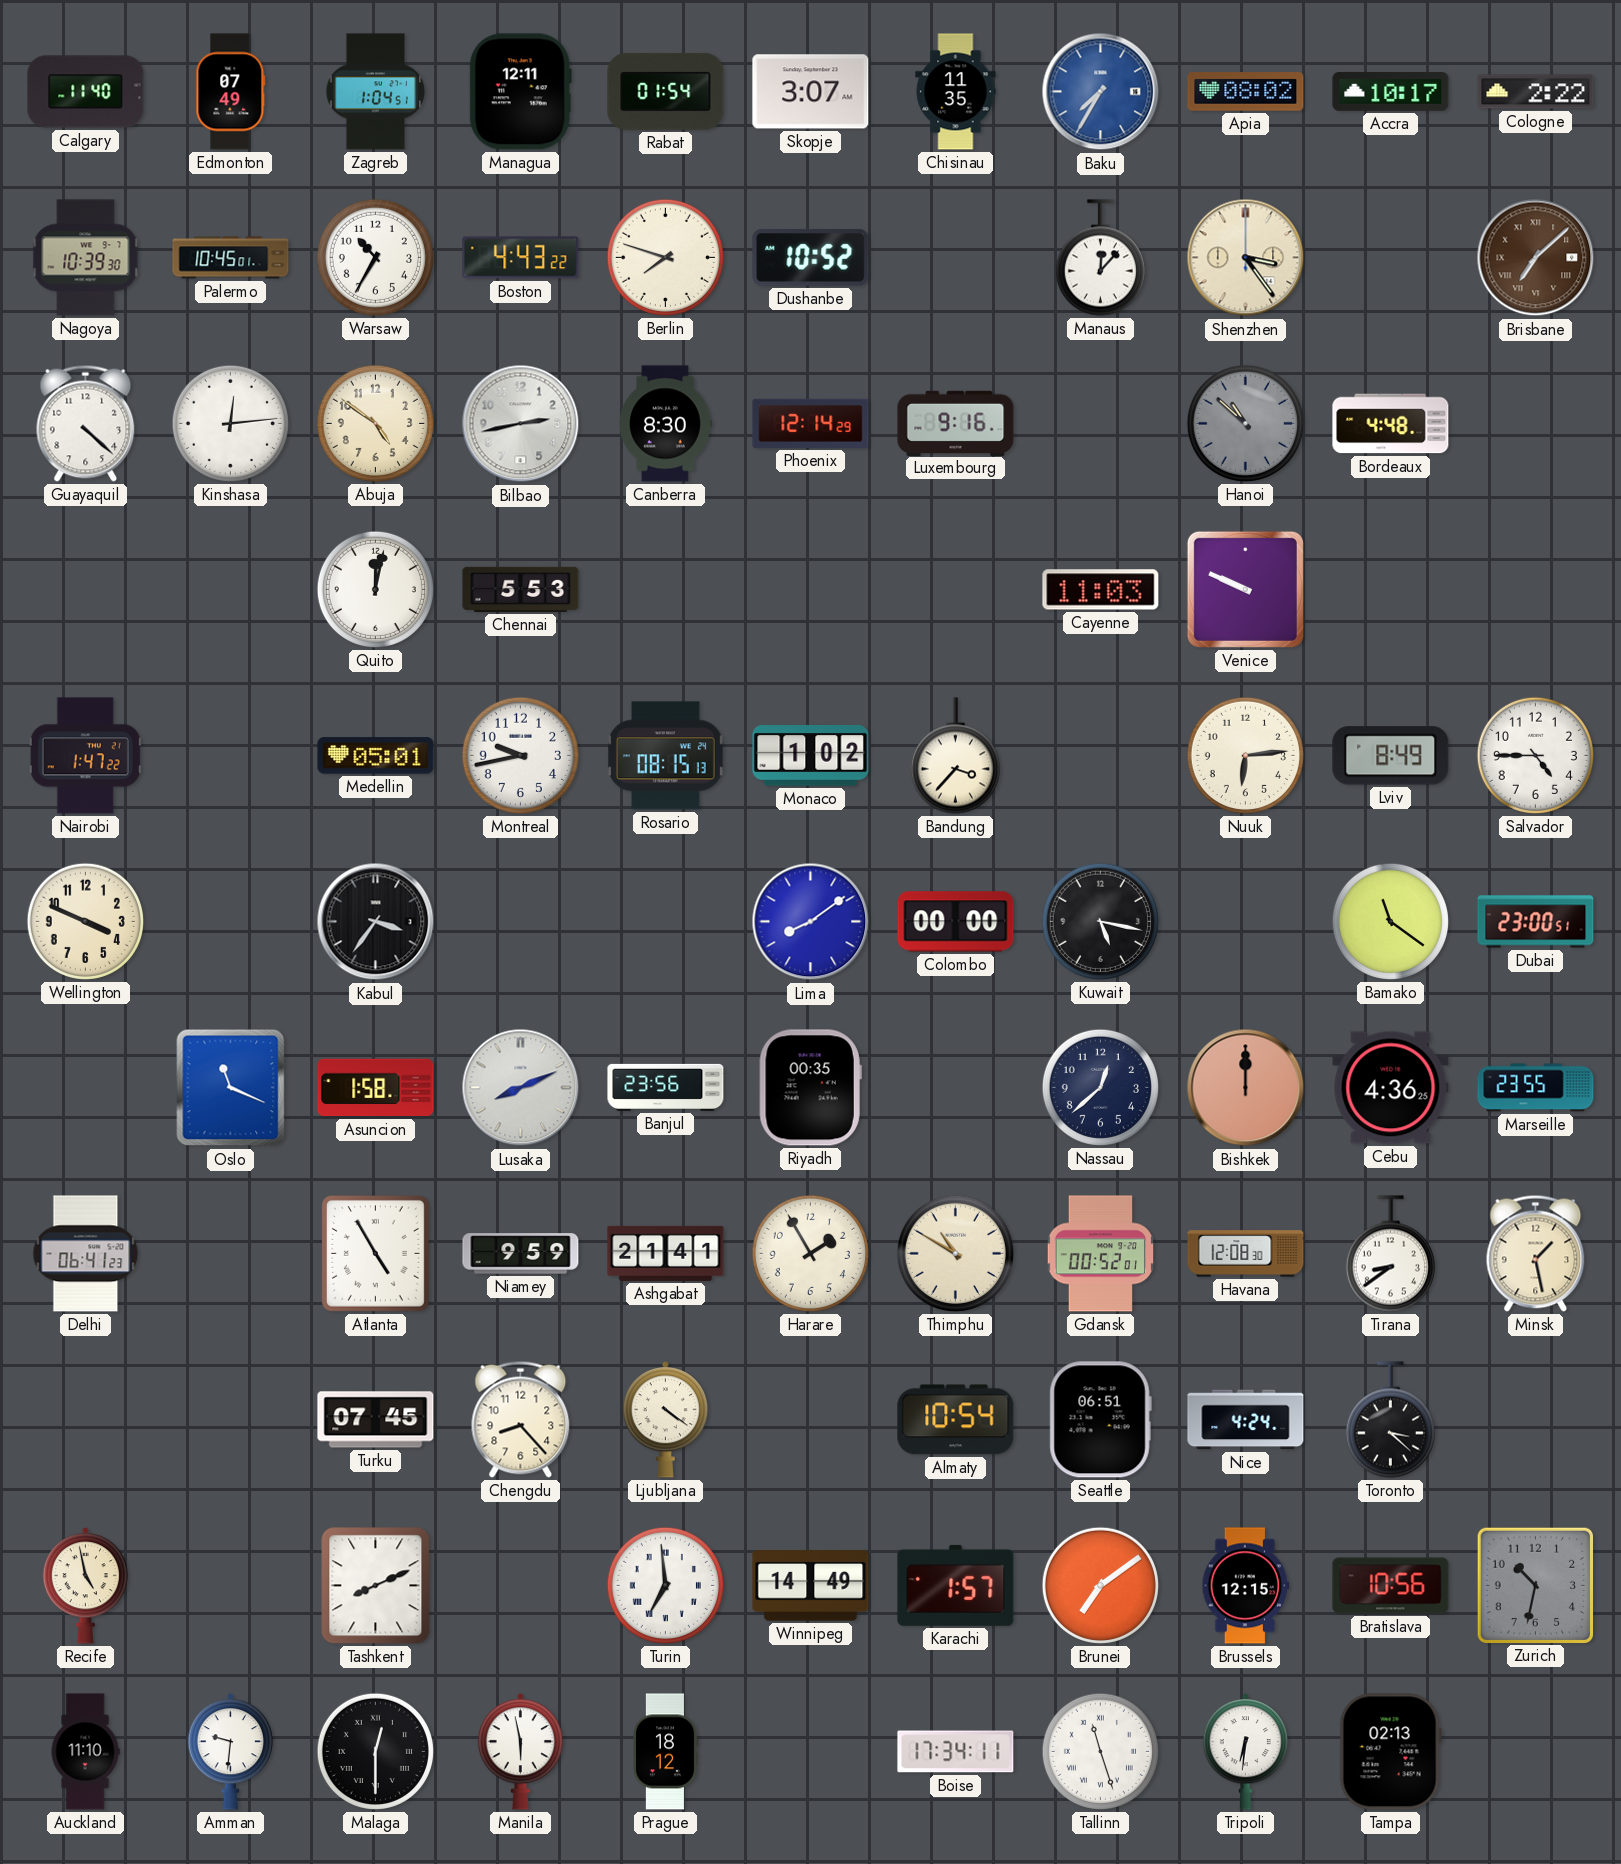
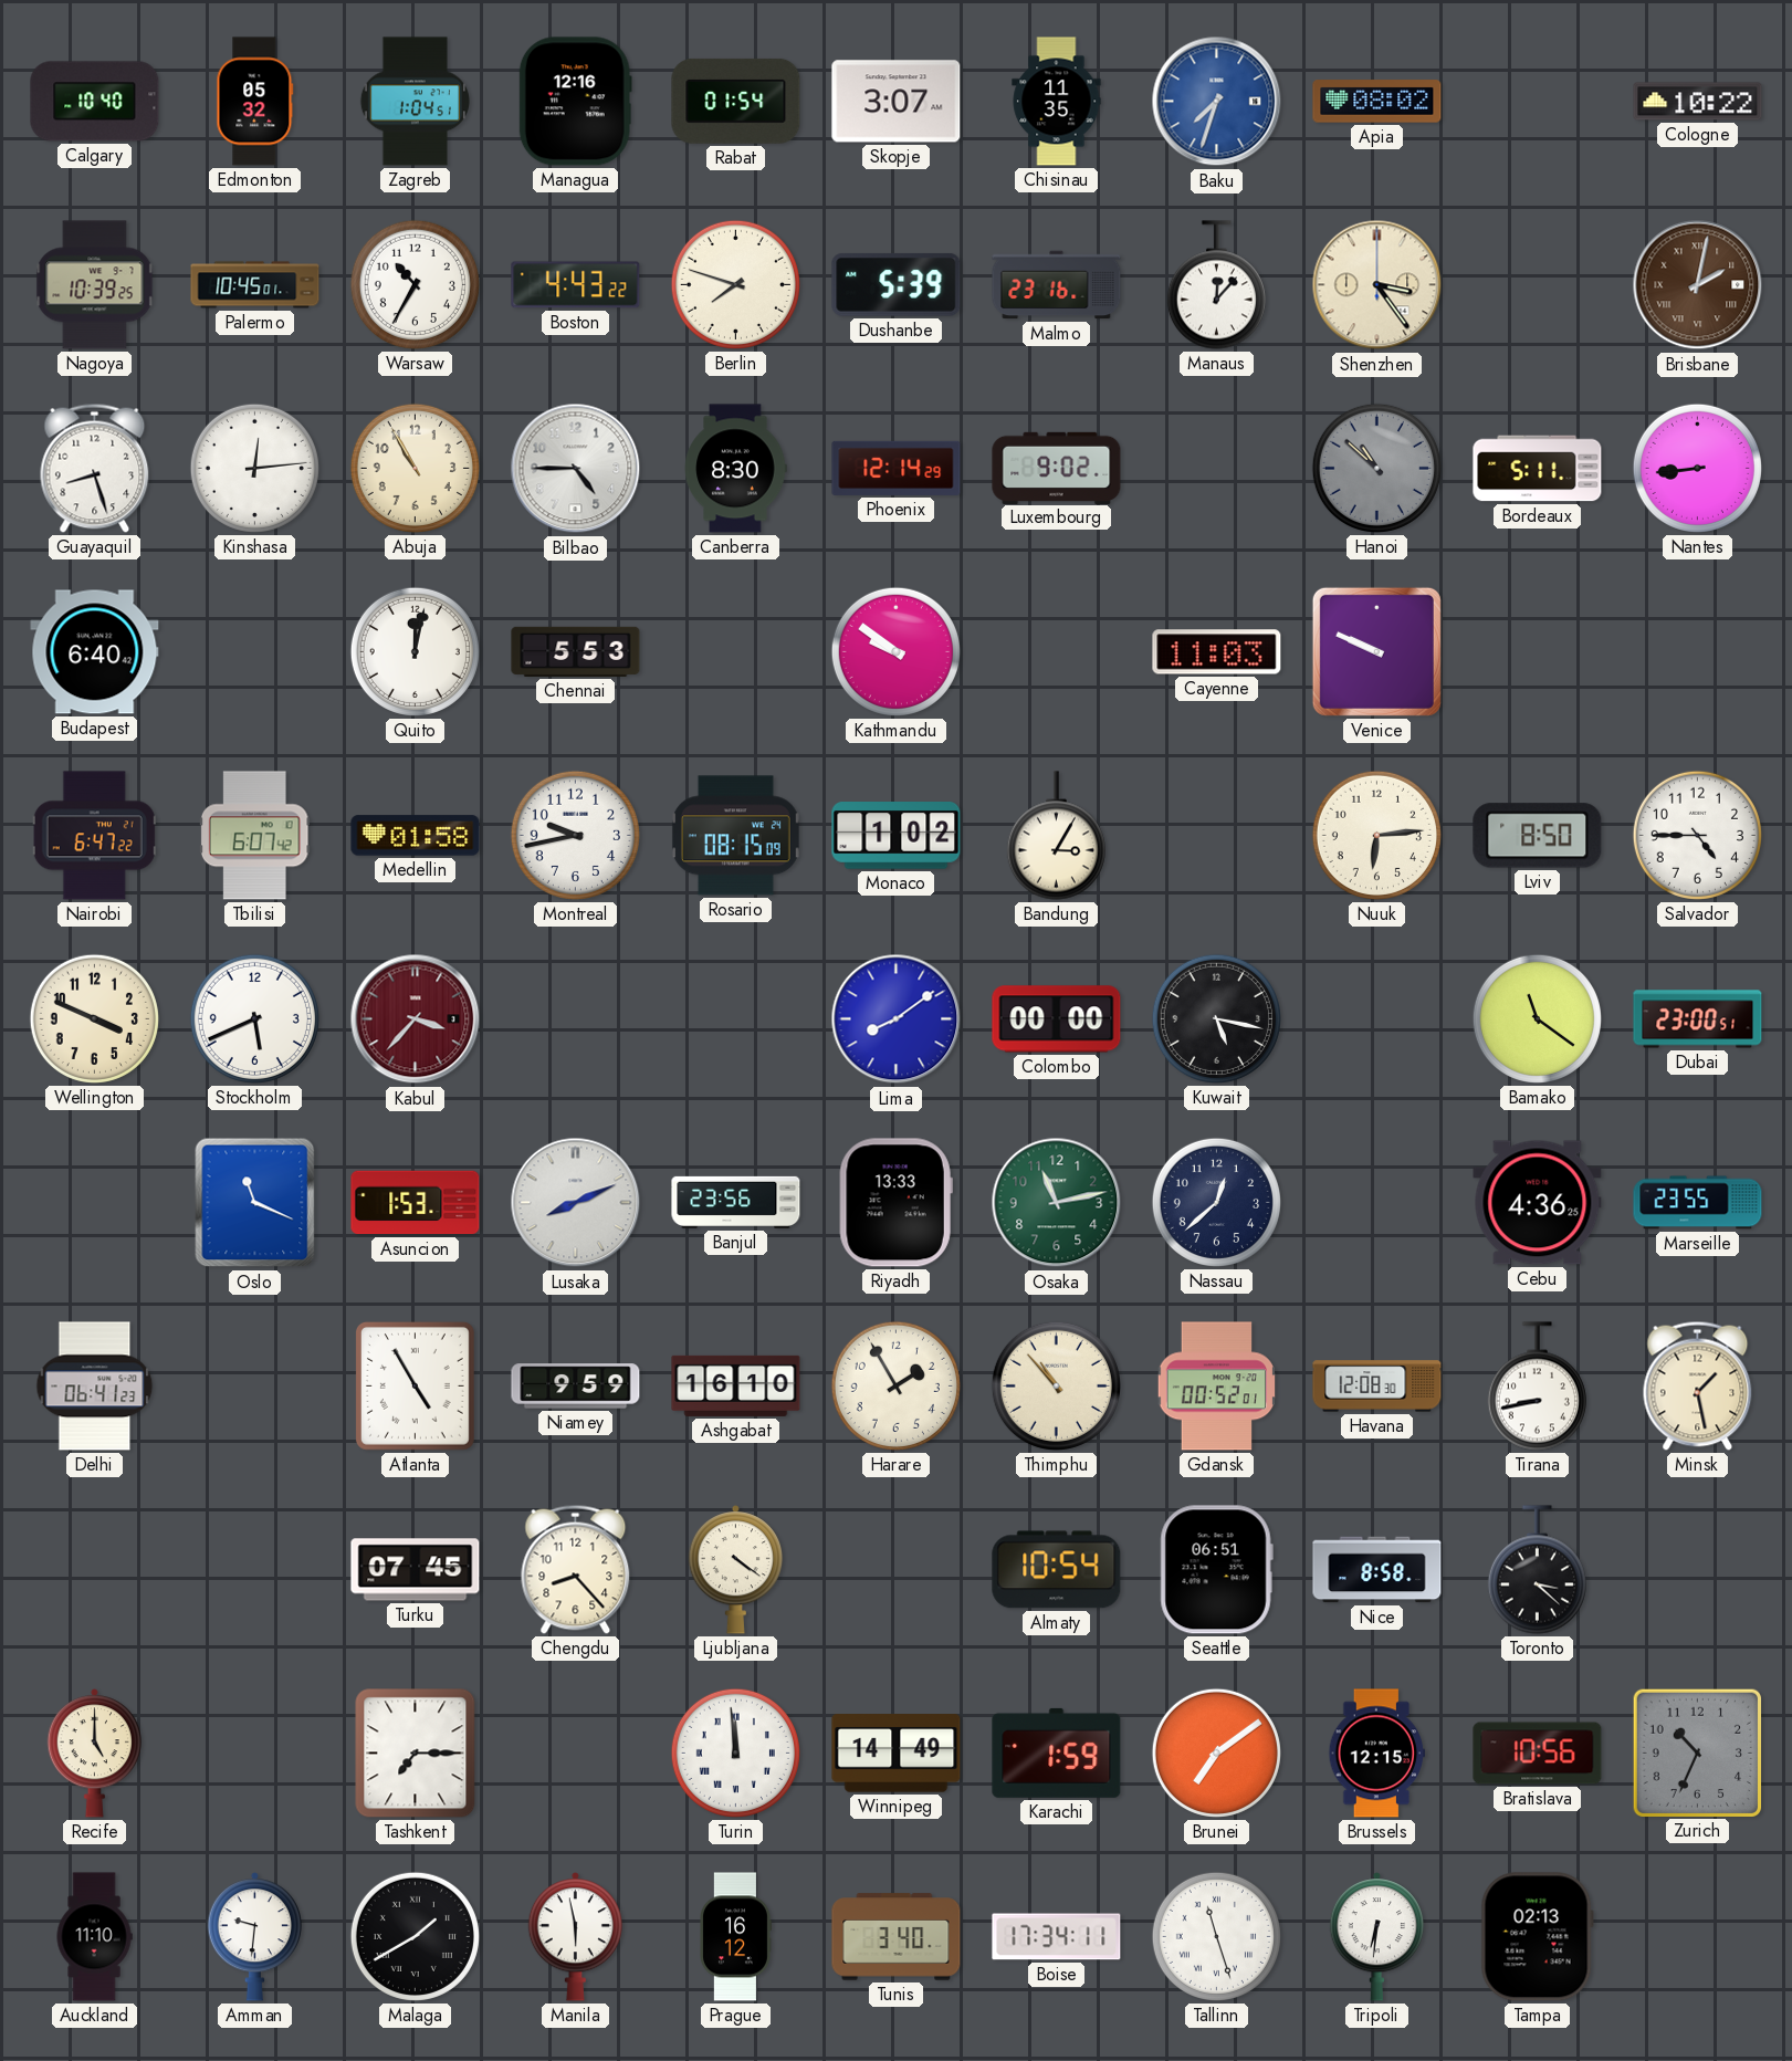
Calgary: 11:40 -> 10:40 (95, 102)
Edmonton: 07:49 -> 05:32 (255, 102)
Managua: 12:11 -> 12:16 (575, 102)
Baku: 7:35 -> 7:33 (1217, 102)
Accra: 10:17 -> none (1391, 91)
Cologne: 2:22 -> 10:22 (1698, 102)
Nagoya: 10:39:30 -> 10:39:25 (95, 285)
Dushanbe: 10:52 -> 5:39 (897, 284)
Malmo: none -> 23:16 (1057, 285)
Brisbane: 7:08 -> 2:02 (1698, 285)
Guayaquil: 4:22 -> 8:27 (95, 468)
Abuja: 4:51 -> 10:55 (415, 468)
Bilbao: 2:43 -> 4:45 (576, 469)
Luxembourg: 9:16 -> 9:02 (1057, 468)
Bordeaux: 4:48 -> 5:11 (1538, 469)
Nantes: none -> 8:44 (1697, 468)
Budapest: none -> 6:40 (95, 652)
Kathmandu: none -> 9:51 (895, 651)
Nairobi: 1:47 -> 6:47 (94, 836)
Tbilisi: none -> 6:07 (254, 836)
Medellin: 05:01 -> 01:58 (416, 836)
Rosario: 08:15:13 -> 08:15:09 (735, 836)
Bandung: 3:37 -> 3:05 (1056, 836)
Lviv: 8:49 -> 8:50 (1538, 836)
Stockholm: none -> 5:41 (254, 1018)
Kabul: 3:36 -> 3:37 (416, 1019)
Kabul dial: black -> burgundy (416, 1019)
Asuncion: 1:58 -> 1:53 (416, 1203)
Riyadh: 00:35 -> 13:33 (895, 1203)
Osaka: none -> 11:13 (1057, 1203)
Bishkek: 12:00 -> none (1246, 1088)
Ashgabat: 21:41 -> 16:10 (736, 1385)
Thimphu: 10:50 -> 10:53 (1056, 1385)
Tirana: 8:39 -> 8:43 (1537, 1387)
Nice: 4:24 -> 8:58 (1377, 1570)
Recife: 4:58 -> 5:00 (94, 1754)
Tashkent: 8:11 -> 7:15 (416, 1754)
Turin: 6:59 -> 11:59 (735, 1753)
Karachi: 1:57 -> 1:59 (1057, 1753)
Zurich: 10:32 -> 10:34 (1697, 1753)
Malaga: 12:30 -> 1:40 (415, 1936)
Prague: 18:12 -> 16:12 (736, 1937)
Tunis: none -> 3:40 (897, 1937)
